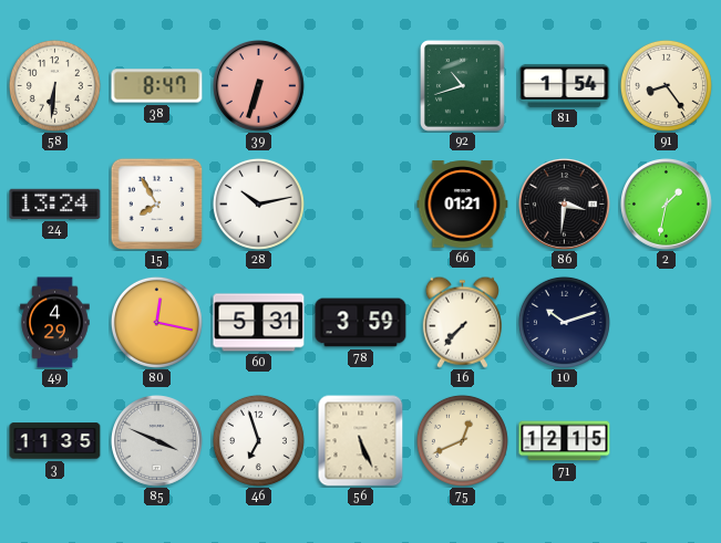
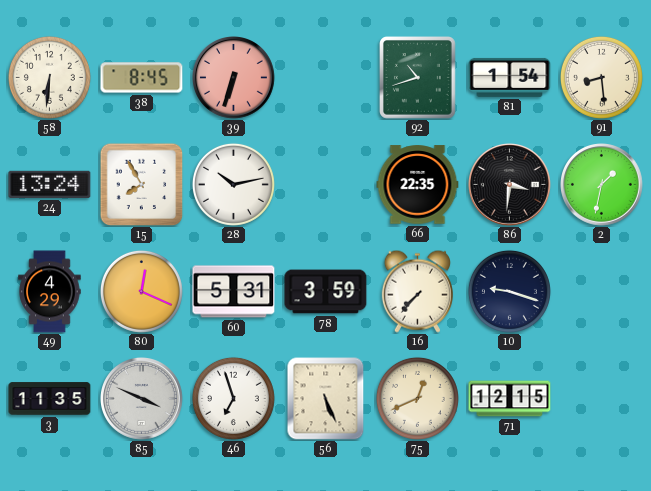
38: 8:47 -> 8:45 (142, 78)
91: 8:24 -> 8:29 (601, 77)
66: 01:21 -> 22:35 (418, 185)
80: 12:17 -> 12:19 (141, 291)
10: 10:12 -> 9:18 (509, 291)
